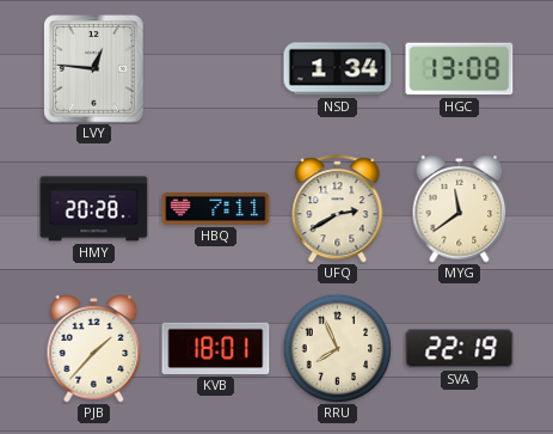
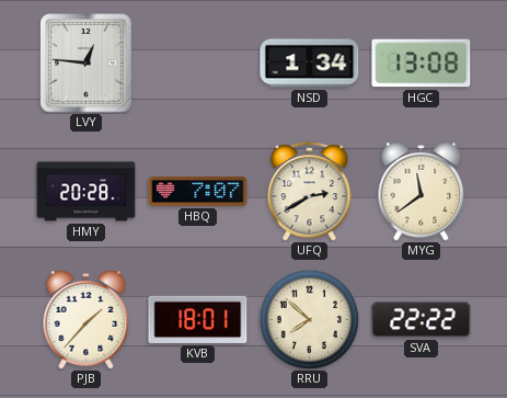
HBQ: 7:11 -> 7:07 (198, 192)
RRU: 7:56 -> 7:52 (309, 319)
SVA: 22:19 -> 22:22 (422, 320)
